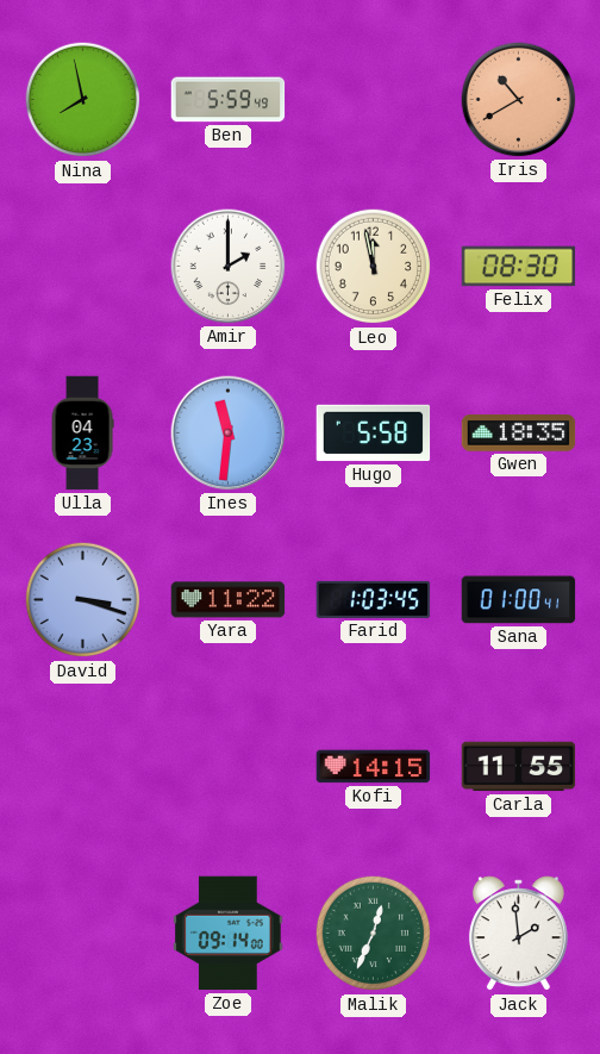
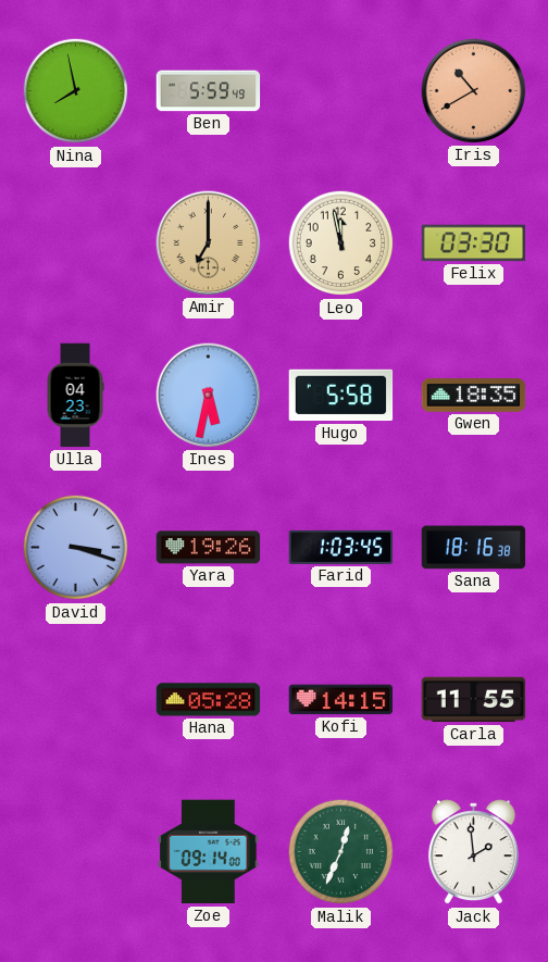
Amir: 2:00 -> 7:00 (209, 243)
Amir dial: white -> champagne (209, 243)
Felix: 08:30 -> 03:30 (474, 243)
Ines: 11:31 -> 5:32 (209, 396)
Yara: 11:22 -> 19:26 (209, 548)
Sana: 01:00 -> 18:16 (474, 548)
Hana: none -> 05:28 (209, 700)
